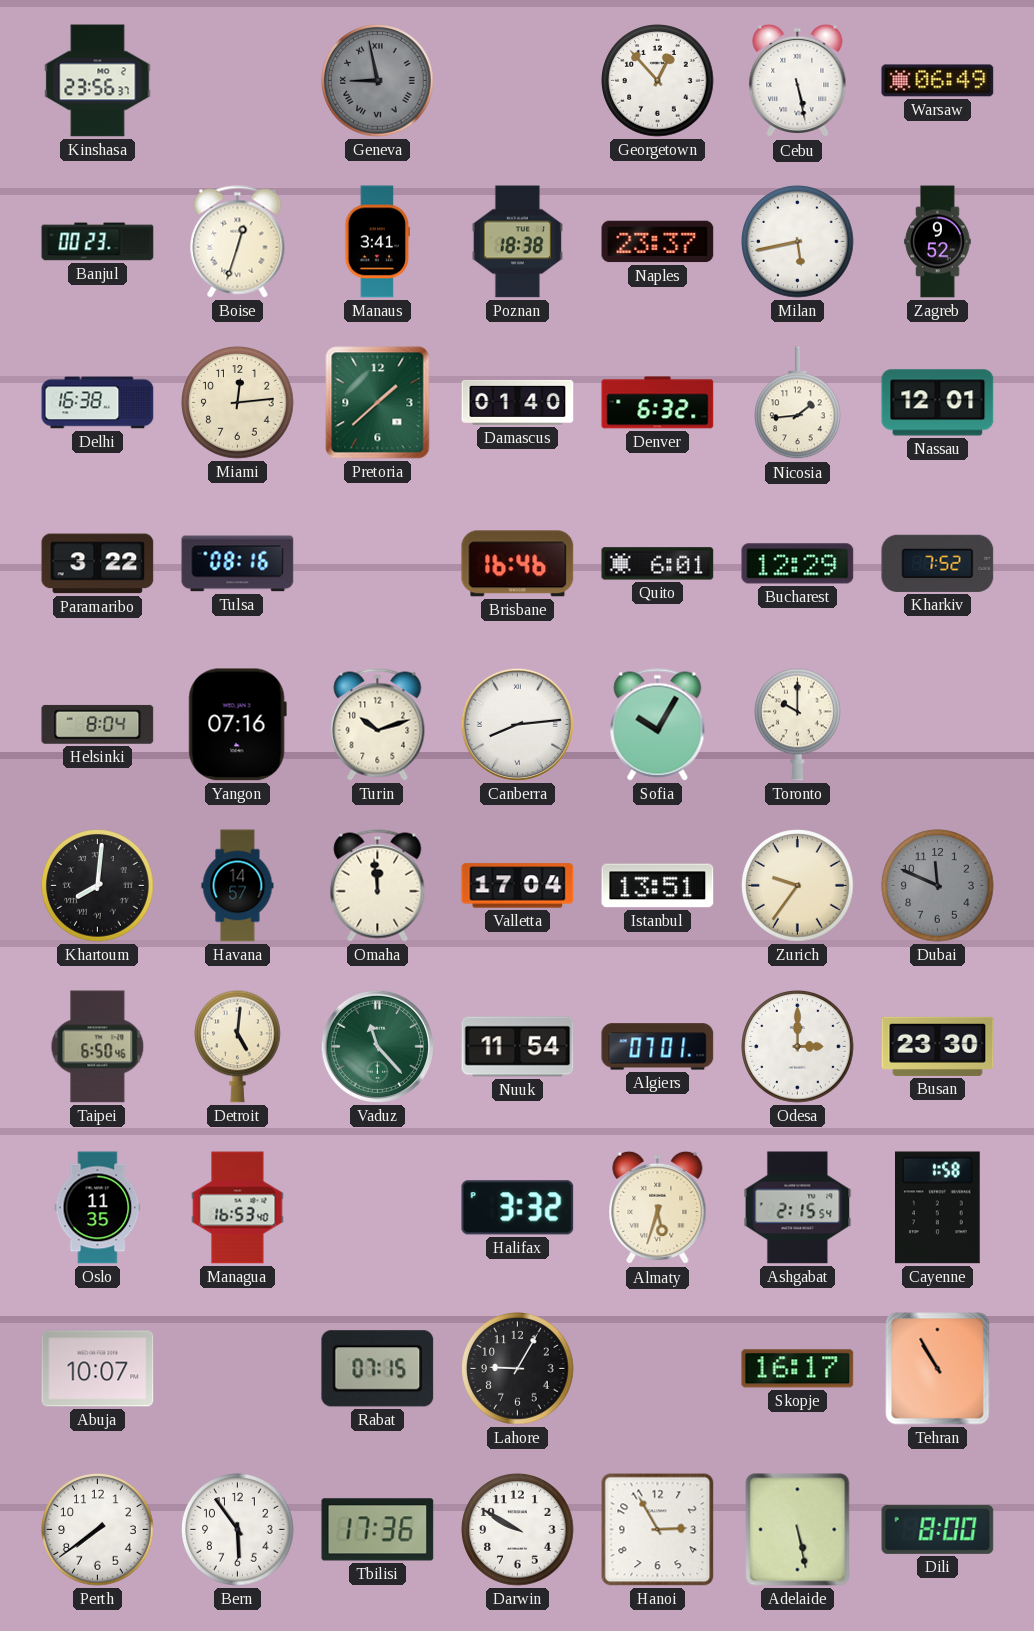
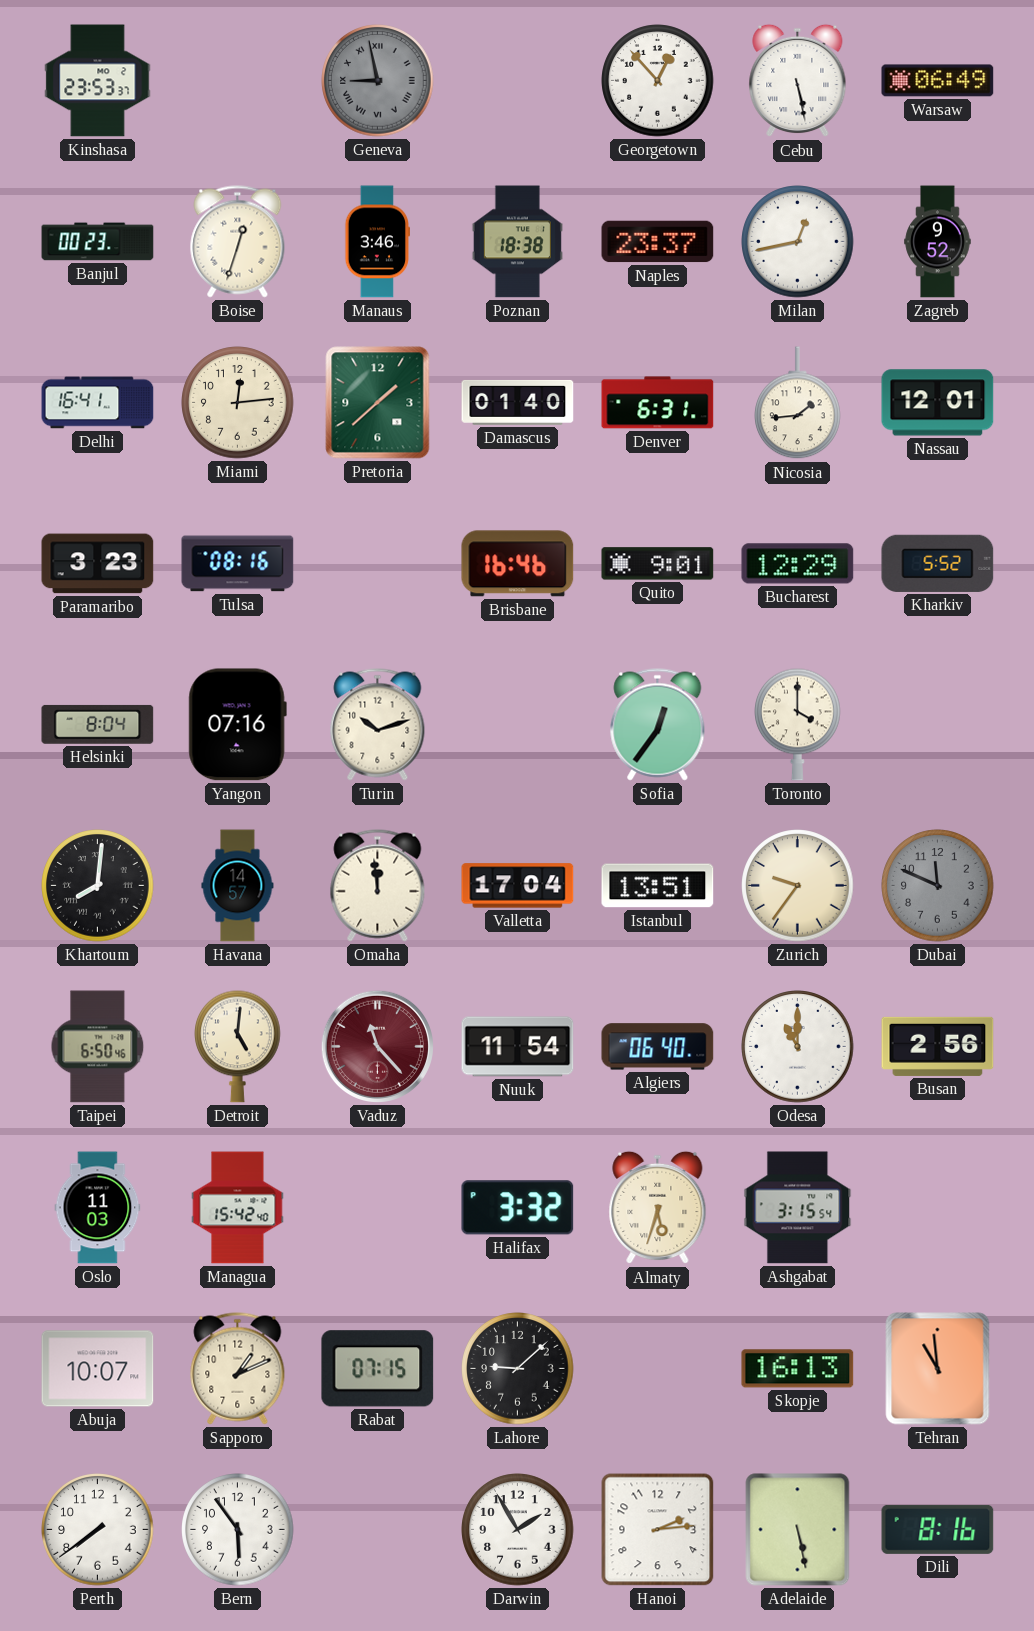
Kinshasa: 23:56 -> 23:53 (98, 81)
Manaus: 3:41 -> 3:46 (377, 242)
Milan: 5:43 -> 12:43 (798, 242)
Delhi: 16:38 -> 16:41 (98, 403)
Denver: 6:32 -> 6:31 (658, 403)
Paramaribo: 3:22 -> 3:23 (98, 564)
Quito: 6:01 -> 9:01 (658, 564)
Kharkiv: 7:52 -> 5:52 (938, 563)
Canberra: 8:14 -> none (517, 724)
Sofia: 10:05 -> 12:36 (658, 725)
Toronto: 10:00 -> 4:00 (798, 724)
Vaduz dial: green -> burgundy (377, 1046)
Algiers: 07:01 -> 06:40 (658, 1047)
Odesa: 3:00 -> 11:00 (798, 1047)
Busan: 23:30 -> 2:56 (938, 1046)
Oslo: 11:35 -> 11:03 (98, 1208)
Managua: 16:53 -> 15:42 (238, 1208)
Ashgabat: 2:15 -> 3:15 (798, 1208)
Cayenne: 1:58 -> none (938, 1208)
Sapporo: none -> 1:11 (238, 1369)
Lahore: 9:05 -> 9:08 (518, 1369)
Skopje: 16:17 -> 16:13 (798, 1369)
Tehran: 10:55 -> 10:59 (938, 1369)
Tbilisi: 17:36 -> none (378, 1530)
Darwin: 9:50 -> 1:55 (518, 1530)
Hanoi: 2:55 -> 2:14 (658, 1530)
Dili: 8:00 -> 8:16 (938, 1529)
